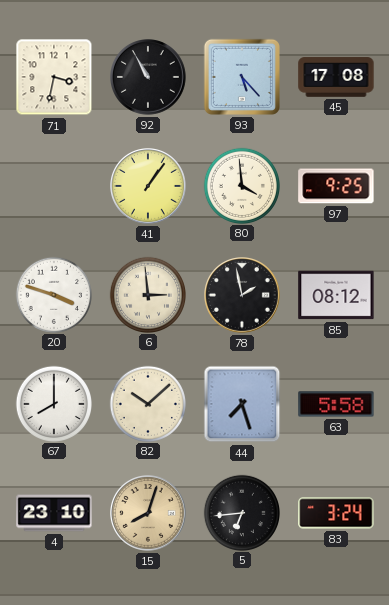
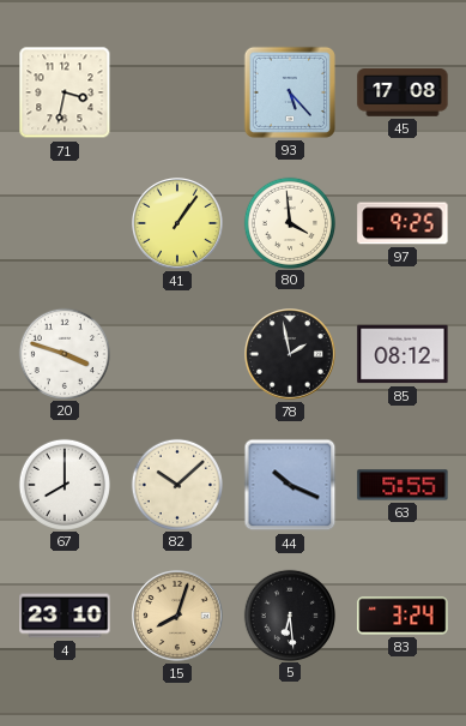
92: 10:55 -> none (149, 78)
6: 2:59 -> none (147, 294)
44: 7:27 -> 10:19 (290, 485)
63: 5:58 -> 5:55 (403, 485)
5: 6:44 -> 6:29 (289, 614)
